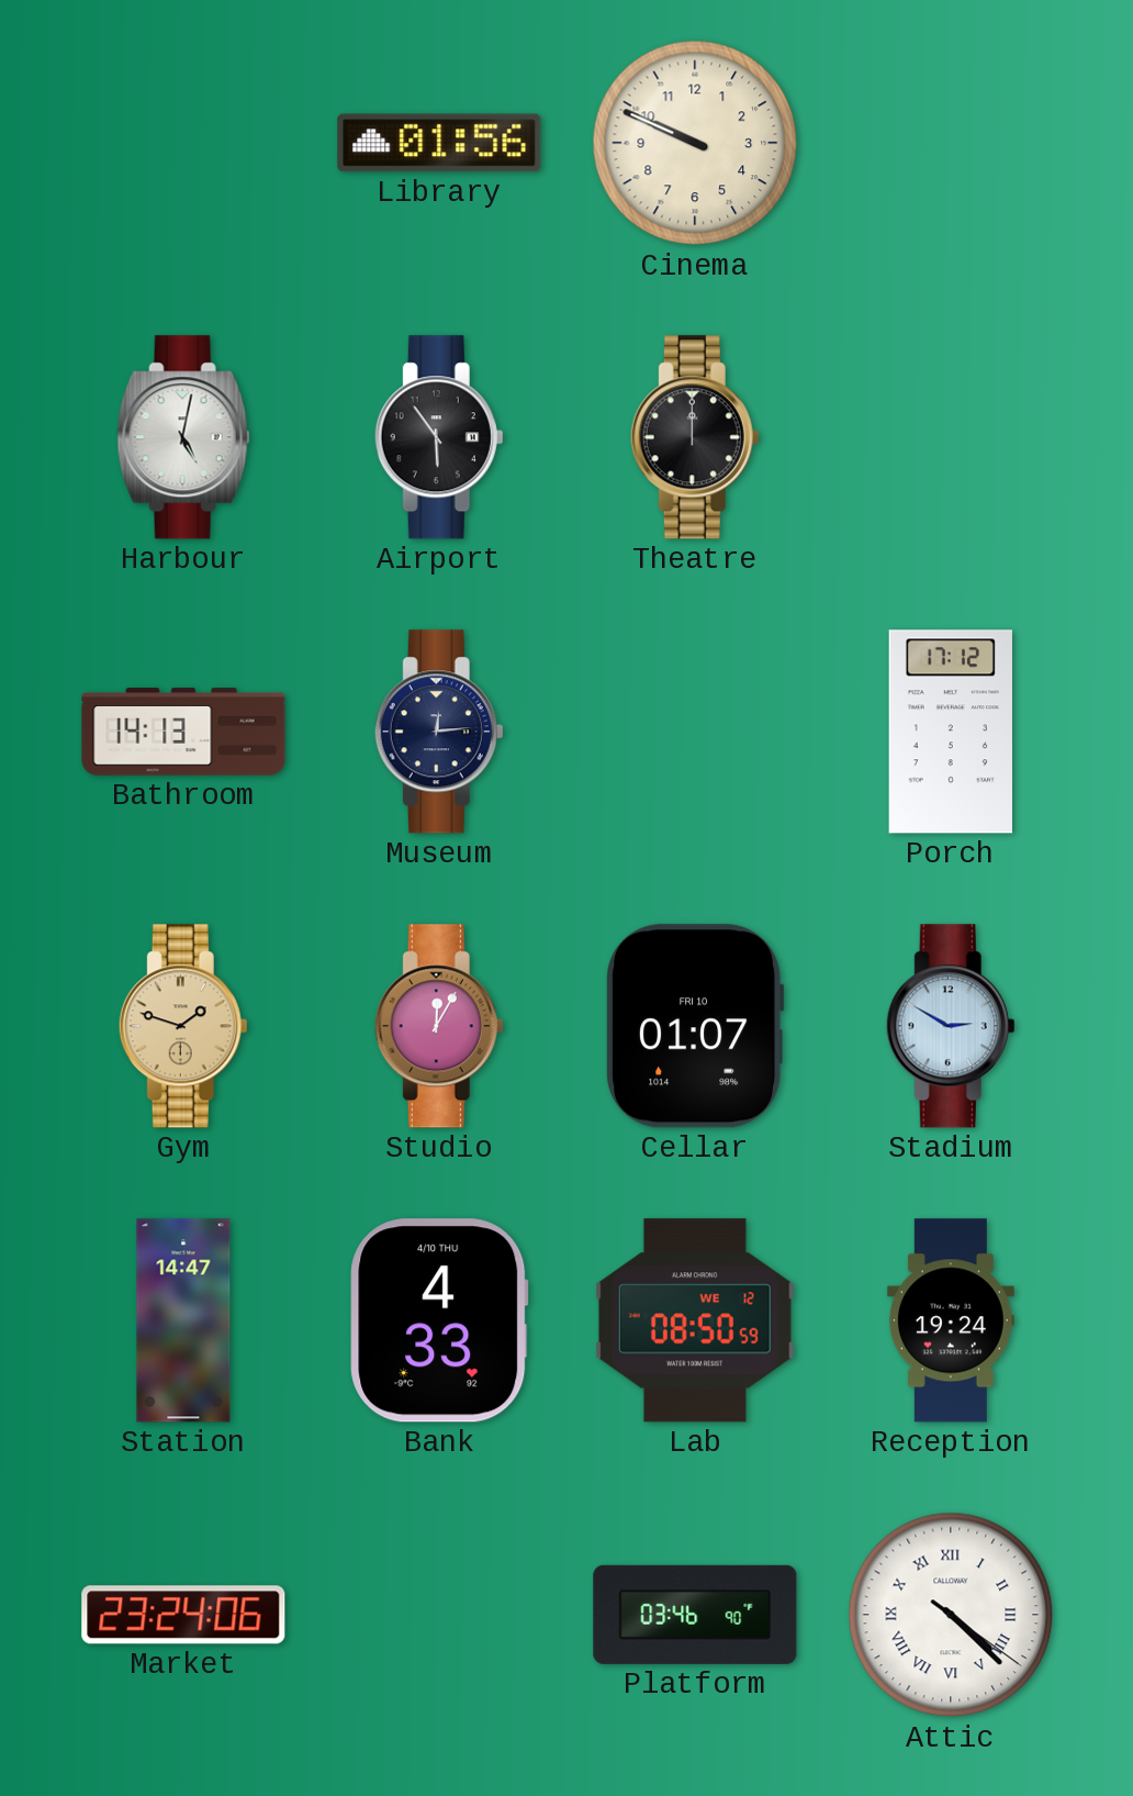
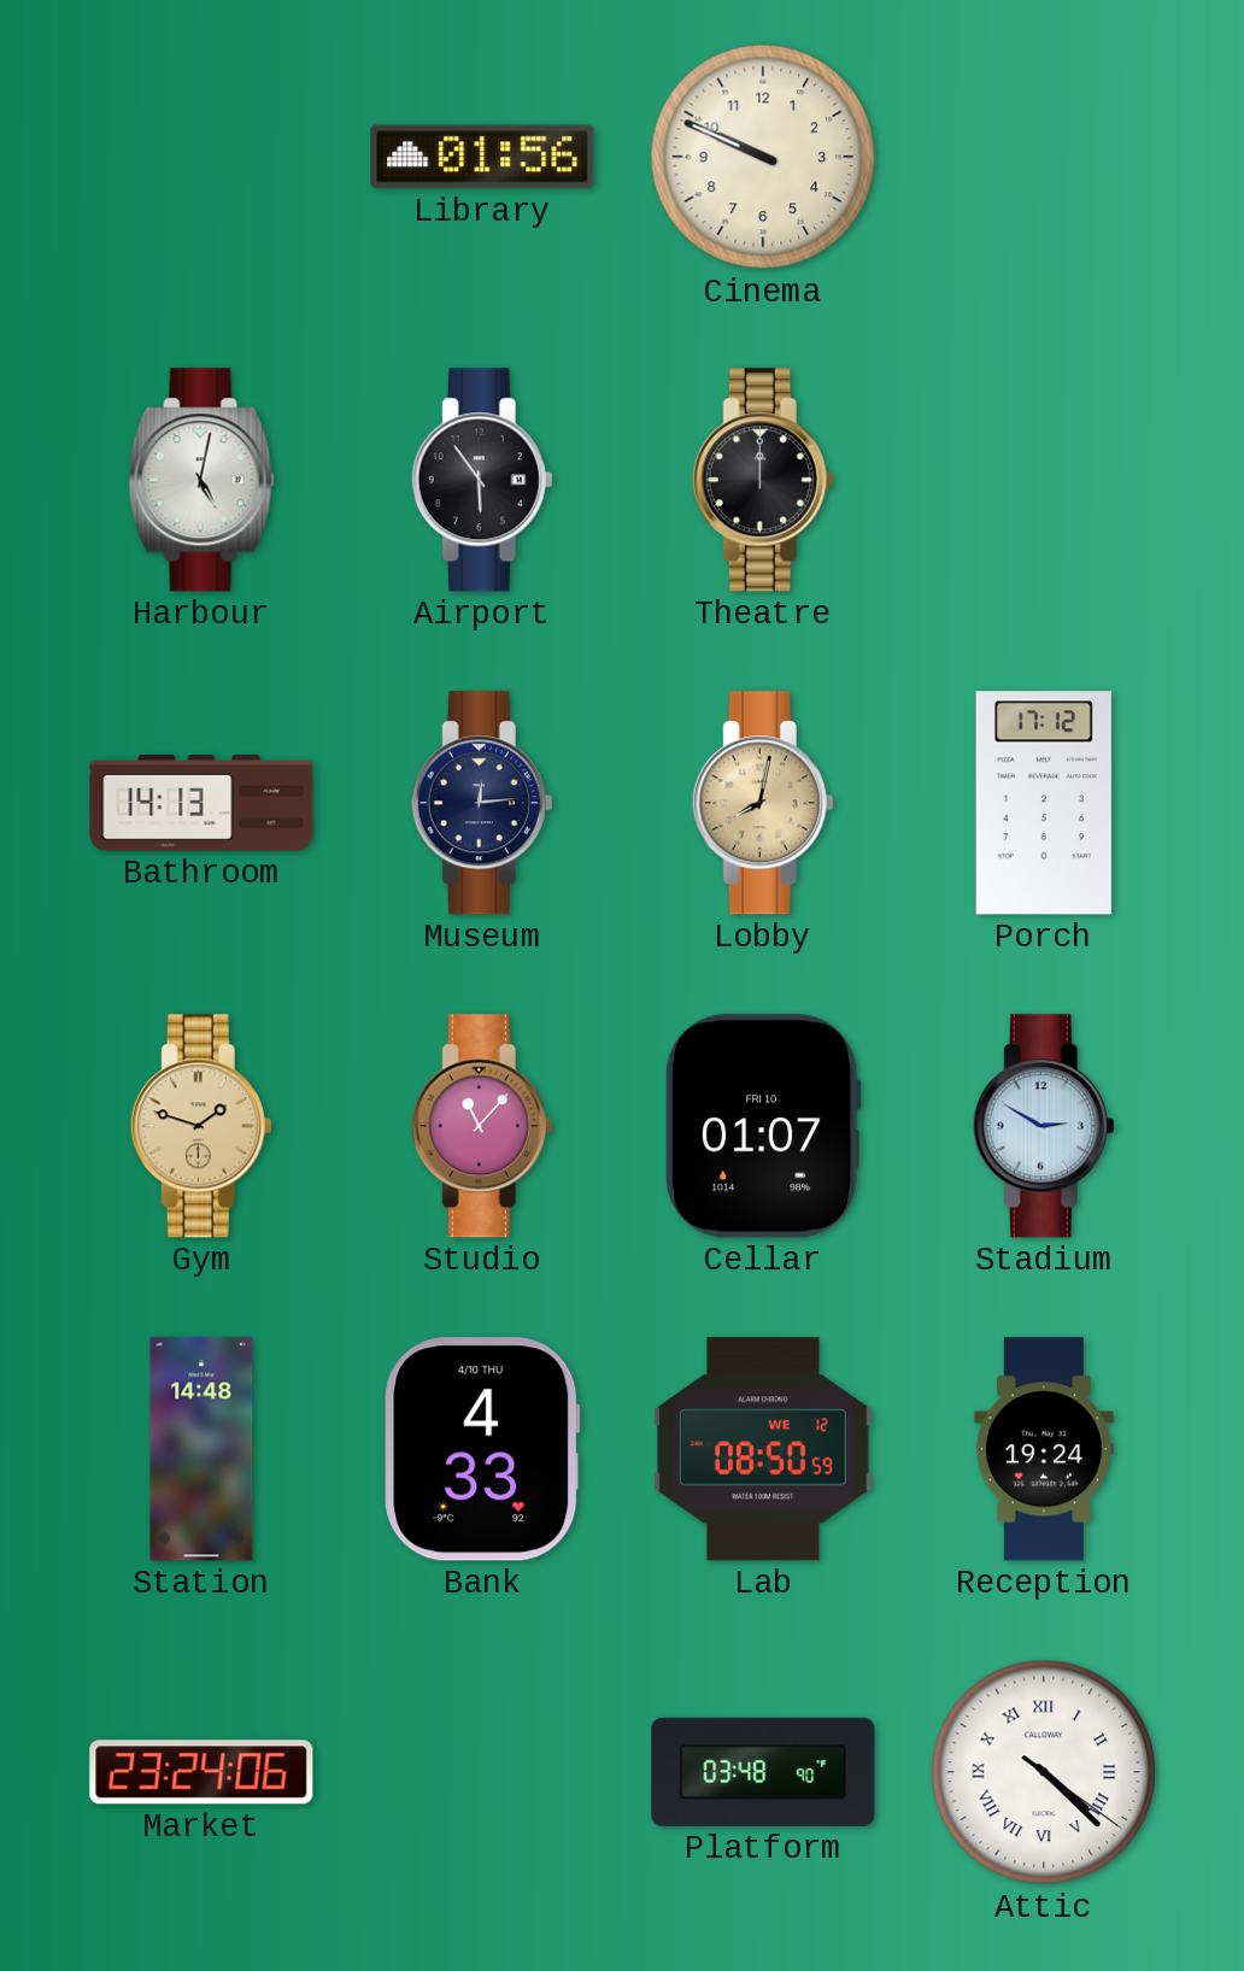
Lobby: none -> 8:02 (763, 803)
Studio: 12:05 -> 11:07 (482, 1126)
Station: 14:47 -> 14:48 (201, 1449)
Platform: 03:46 -> 03:48 (763, 1772)
